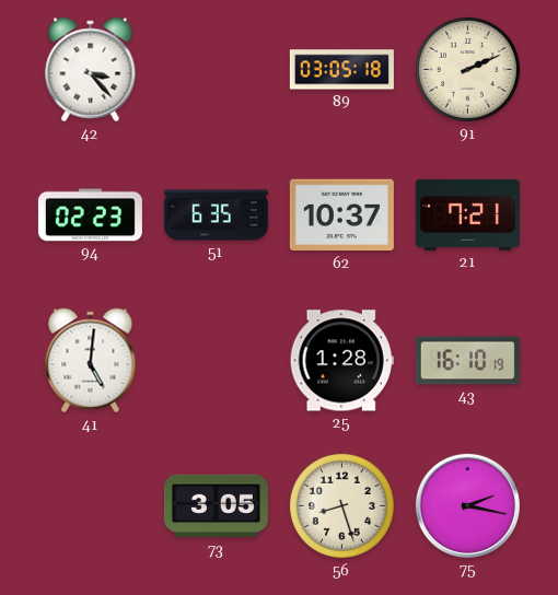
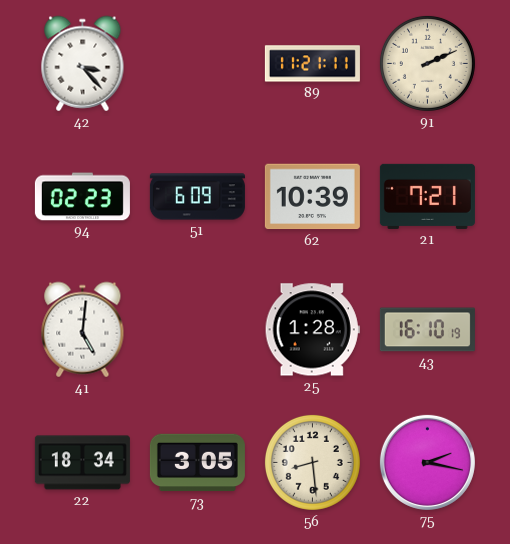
89: 03:05 -> 11:21 (312, 64)
51: 6:35 -> 6:09 (197, 197)
62: 10:37 -> 10:39 (312, 197)
22: none -> 18:34 (82, 463)
56: 8:27 -> 8:29 (312, 462)
